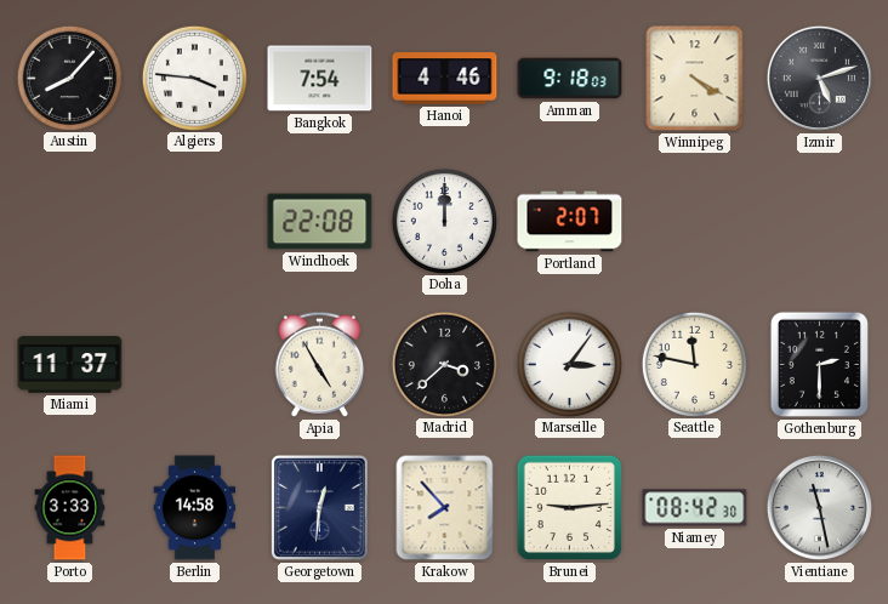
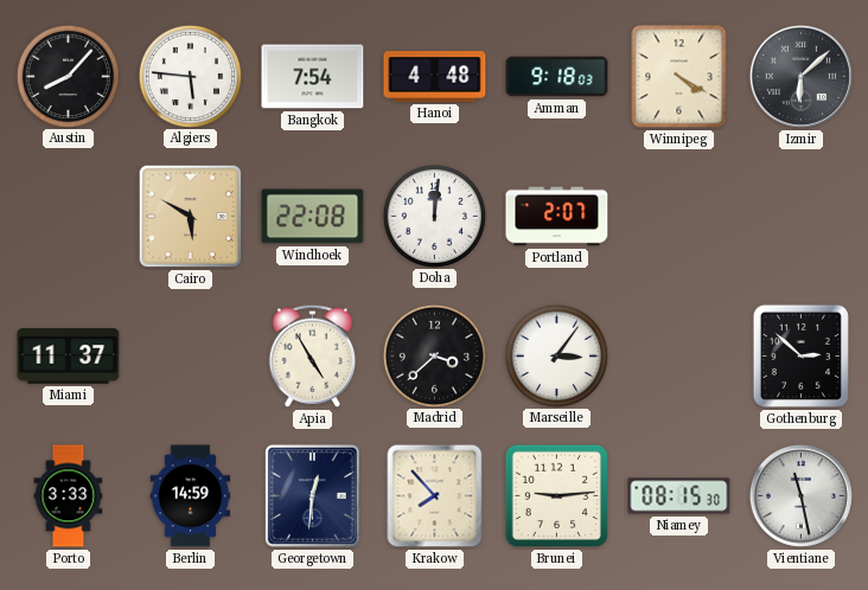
Algiers: 3:46 -> 5:46 (190, 76)
Hanoi: 4:46 -> 4:48 (435, 77)
Izmir: 5:12 -> 6:08 (800, 76)
Cairo: none -> 5:50 (191, 217)
Doha: 12:00 -> 12:01 (434, 216)
Seattle: 11:47 -> none (694, 364)
Gothenburg: 2:30 -> 2:52 (800, 355)
Berlin: 14:58 -> 14:59 (191, 496)
Niamey: 08:42 -> 08:15 (679, 496)
